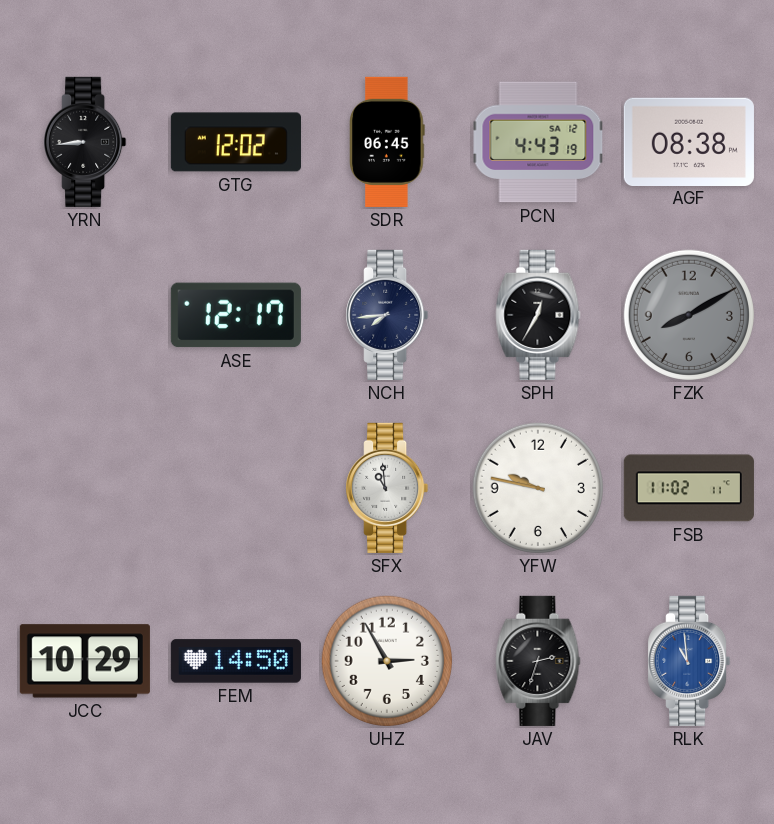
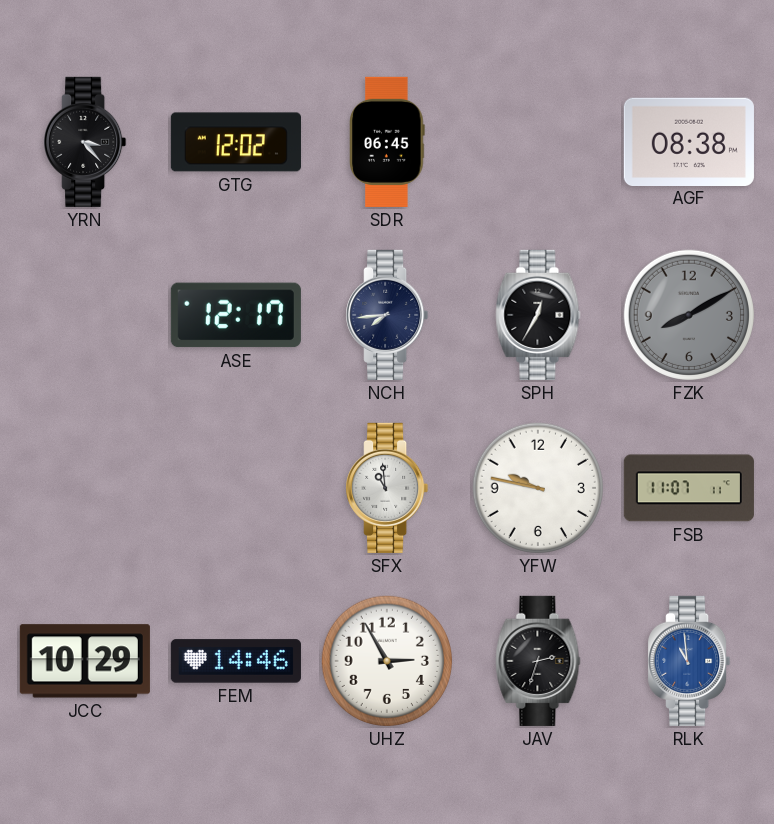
YRN: 8:44 -> 3:23 (85, 142)
PCN: 4:43 -> none (538, 142)
FSB: 11:02 -> 11:07 (689, 488)
FEM: 14:50 -> 14:46 (236, 661)
